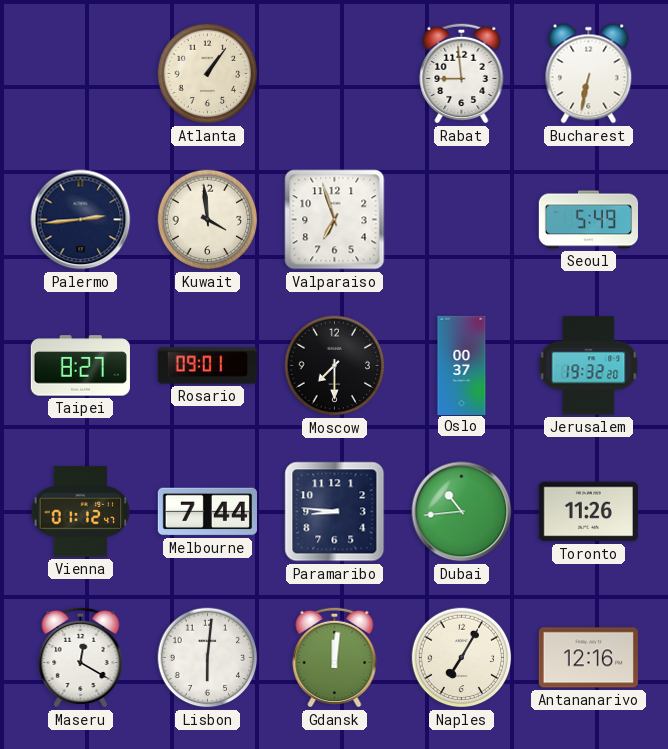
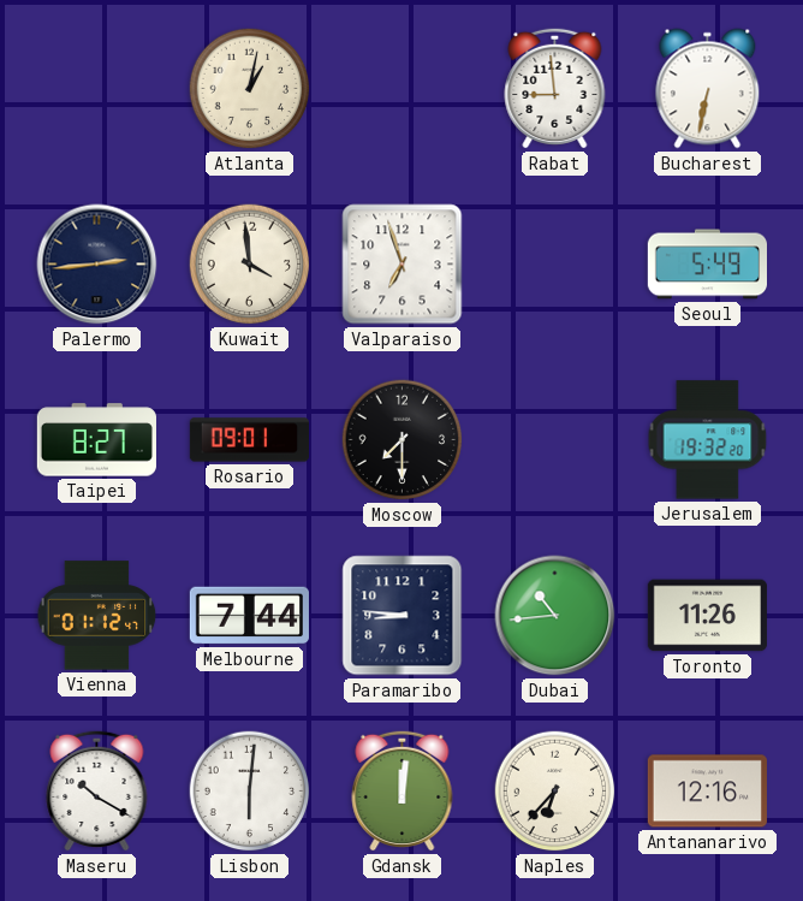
Atlanta: 1:06 -> 1:02 (250, 89)
Oslo: 00:37 -> none (462, 365)
Maseru: 12:20 -> 10:20 (97, 790)
Naples: 7:05 -> 6:37 (555, 792)
